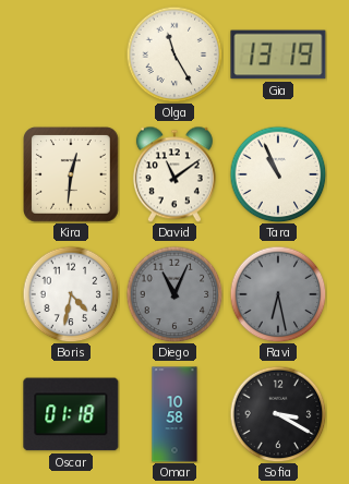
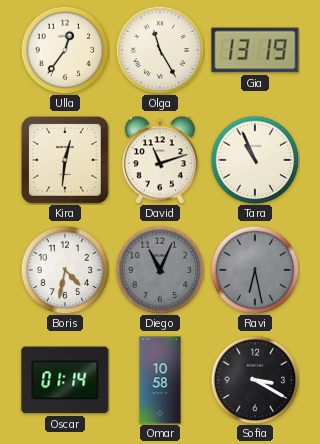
Ulla: none -> 12:36 (65, 50)
David: 11:09 -> 11:12 (160, 160)
Oscar: 01:18 -> 01:14 (65, 380)
